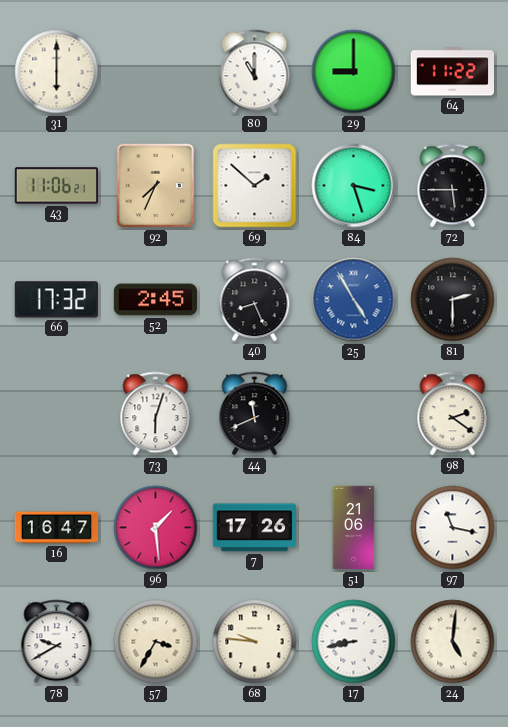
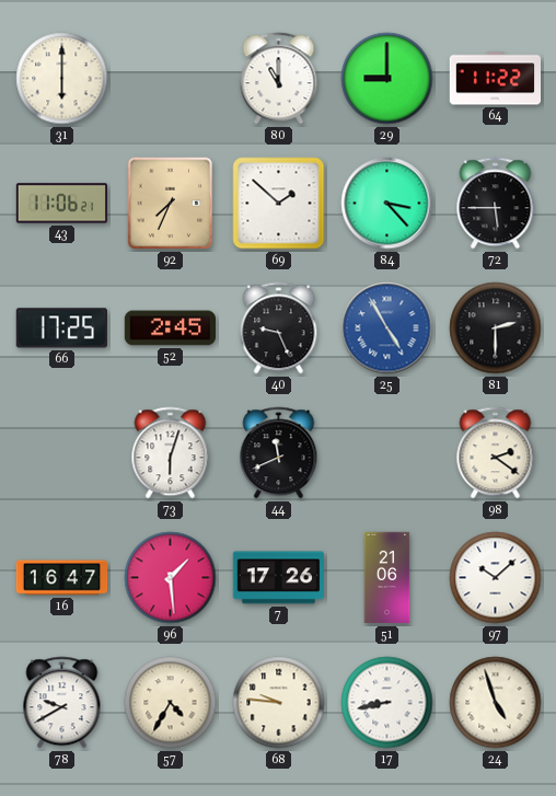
84: 3:27 -> 3:23 (387, 204)
66: 17:32 -> 17:25 (61, 328)
40: 8:26 -> 9:26 (279, 328)
97: 11:17 -> 10:08 (496, 578)
57: 3:35 -> 4:35 (171, 703)
24: 5:01 -> 4:57 (496, 703)
